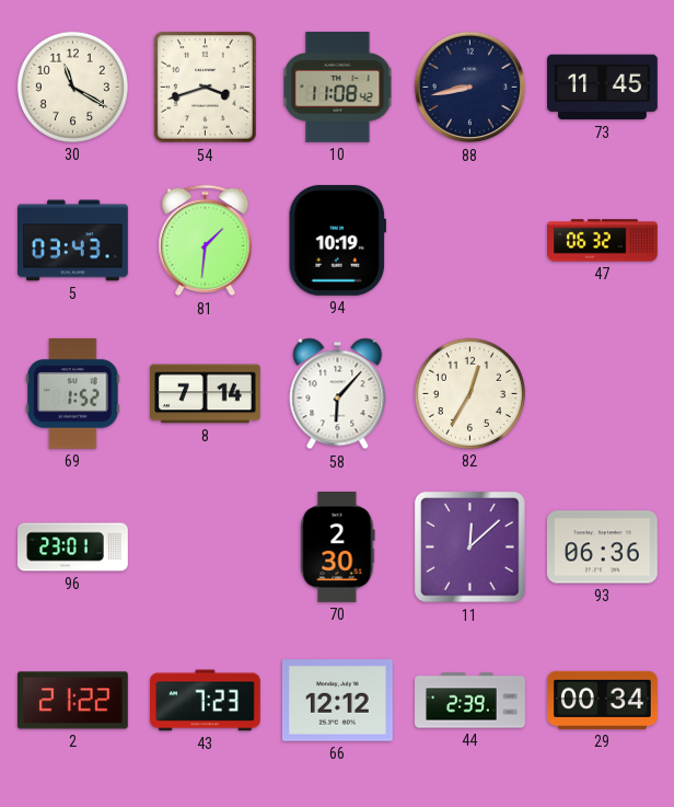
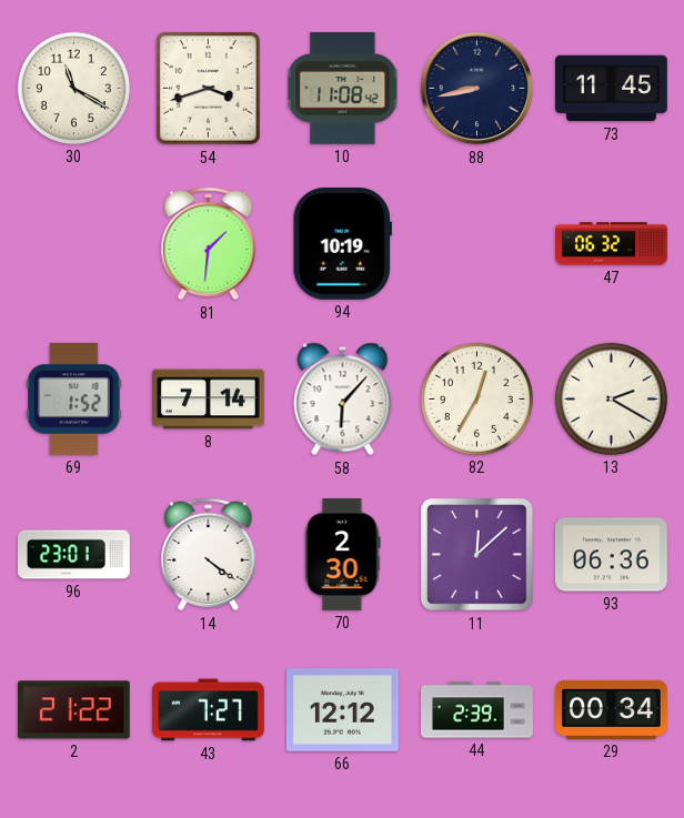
5: 03:43 -> none (73, 241)
13: none -> 2:20 (611, 398)
14: none -> 4:21 (209, 555)
43: 7:23 -> 7:27 (209, 710)
